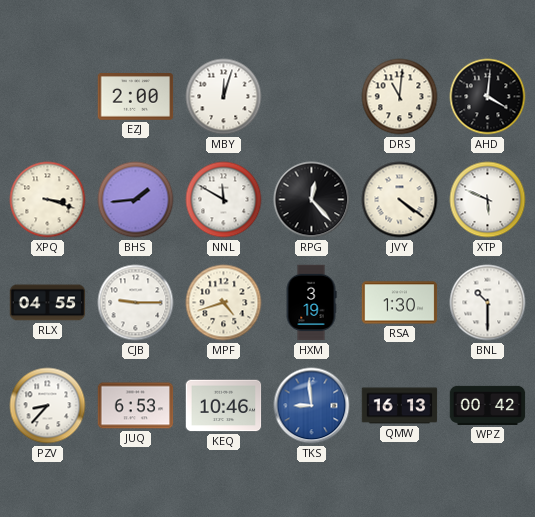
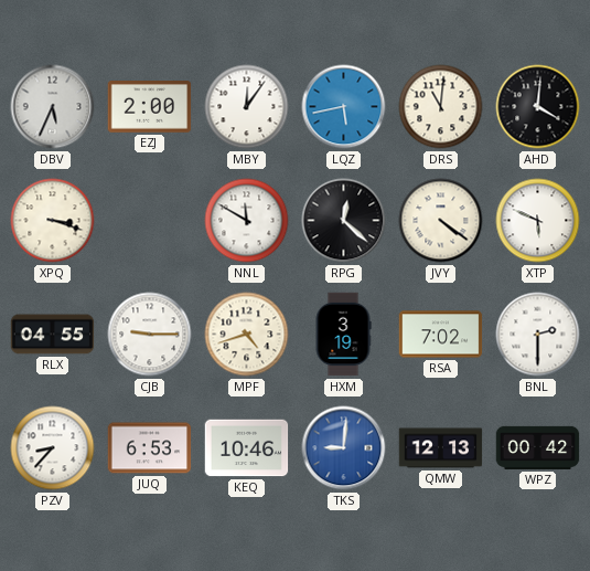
DBV: none -> 5:34 (53, 107)
MBY: 12:03 -> 12:06 (247, 107)
LQZ: none -> 5:43 (344, 107)
BHS: 1:44 -> none (136, 200)
RPG: 12:23 -> 12:22 (344, 221)
RSA: 1:30 -> 7:02 (441, 335)
BNL: 10:30 -> 2:30 (538, 335)
TKS: 8:59 -> 9:01 (344, 448)
QMW: 16:13 -> 12:13 (441, 448)
